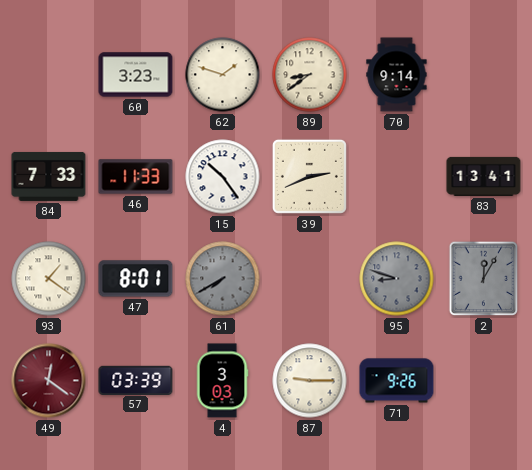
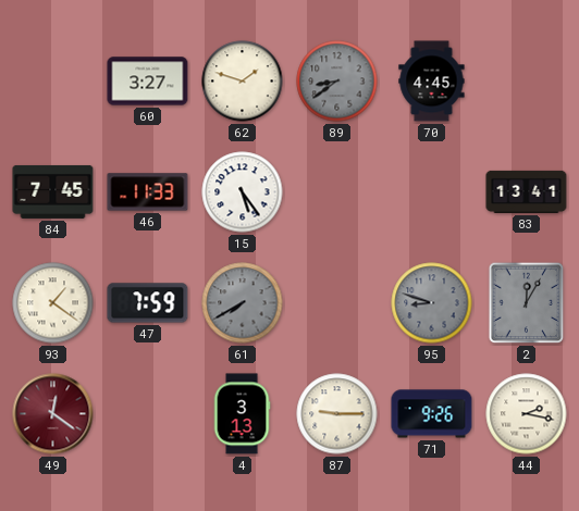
60: 3:23 -> 3:27 (148, 82)
89 dial: cream -> grey (337, 82)
70: 9:14 -> 4:45 (432, 82)
84: 7:33 -> 7:45 (53, 191)
15: 10:24 -> 5:24 (243, 192)
39: 2:41 -> none (309, 176)
47: 8:01 -> 7:59 (148, 303)
57: 03:39 -> none (136, 380)
4: 3:03 -> 3:13 (242, 414)
44: none -> 2:17 (527, 414)
